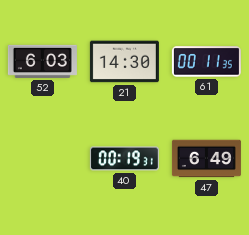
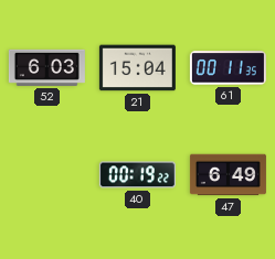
21: 14:30 -> 15:04 (137, 68)
40: 00:19:31 -> 00:19:22 (137, 175)
